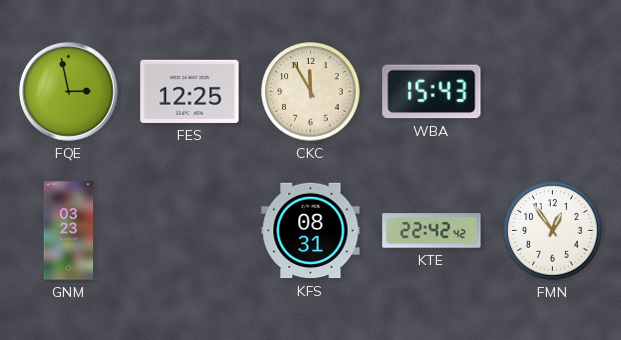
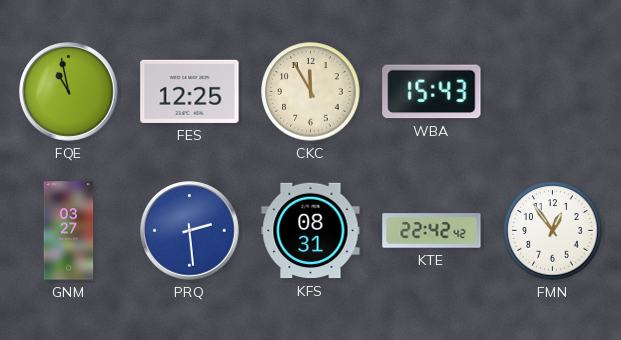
FQE: 2:58 -> 10:58 (69, 92)
GNM: 03:23 -> 03:27 (69, 231)
PRQ: none -> 2:29 (190, 231)
